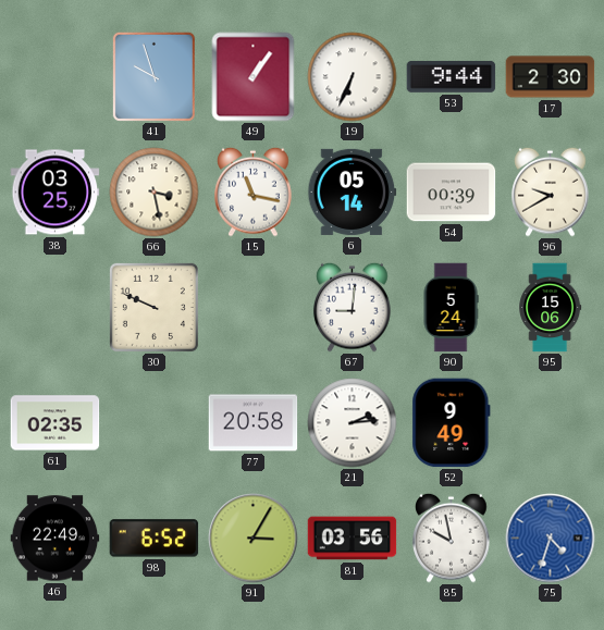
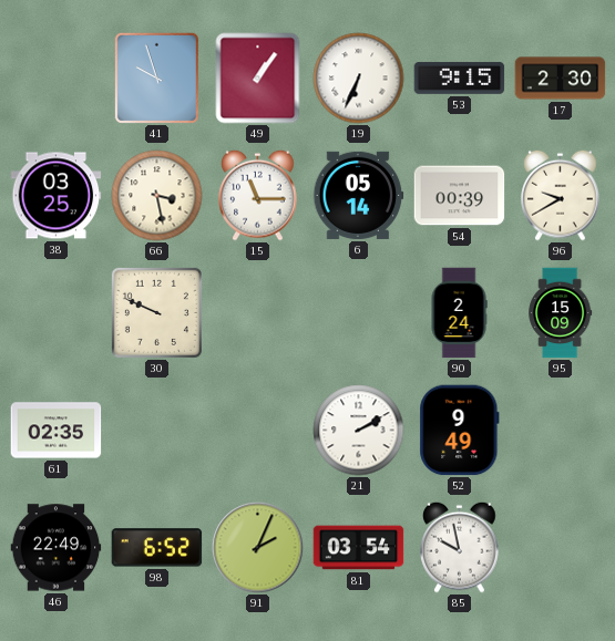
53: 9:44 -> 9:15 (460, 79)
15: 11:17 -> 11:15 (258, 195)
67: 9:01 -> none (353, 307)
90: 5:24 -> 2:24 (459, 313)
95: 15:06 -> 15:09 (561, 313)
77: 20:58 -> none (254, 423)
21: 2:14 -> 2:10 (359, 431)
91: 3:05 -> 2:04 (258, 548)
81: 03:56 -> 03:54 (359, 548)
75: 4:33 -> none (551, 539)
